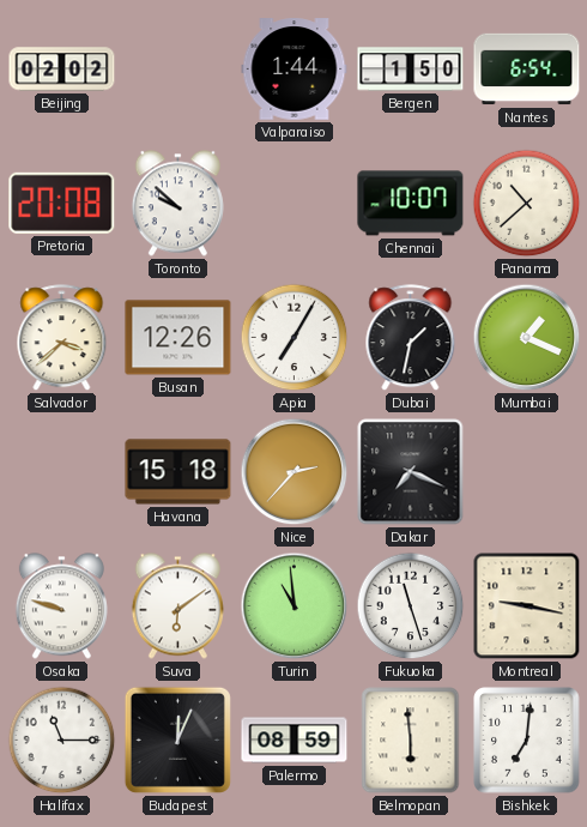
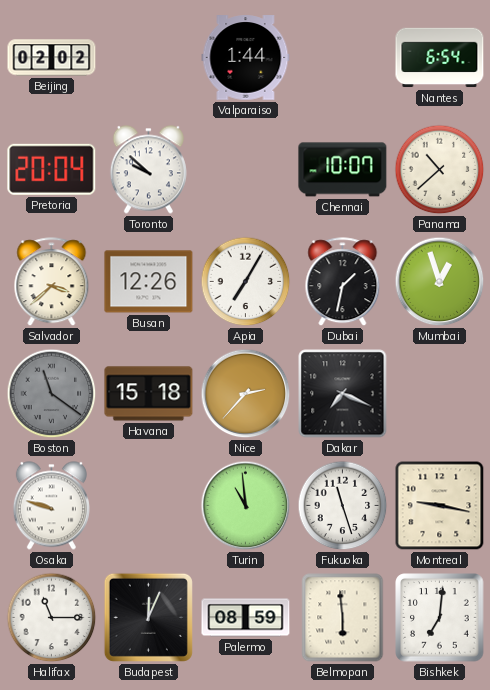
Bergen: 1:50 -> none (411, 70)
Pretoria: 20:08 -> 20:04 (52, 169)
Mumbai: 1:19 -> 12:57 (440, 282)
Boston: none -> 11:21 (52, 394)
Suva: 6:09 -> none (177, 606)
